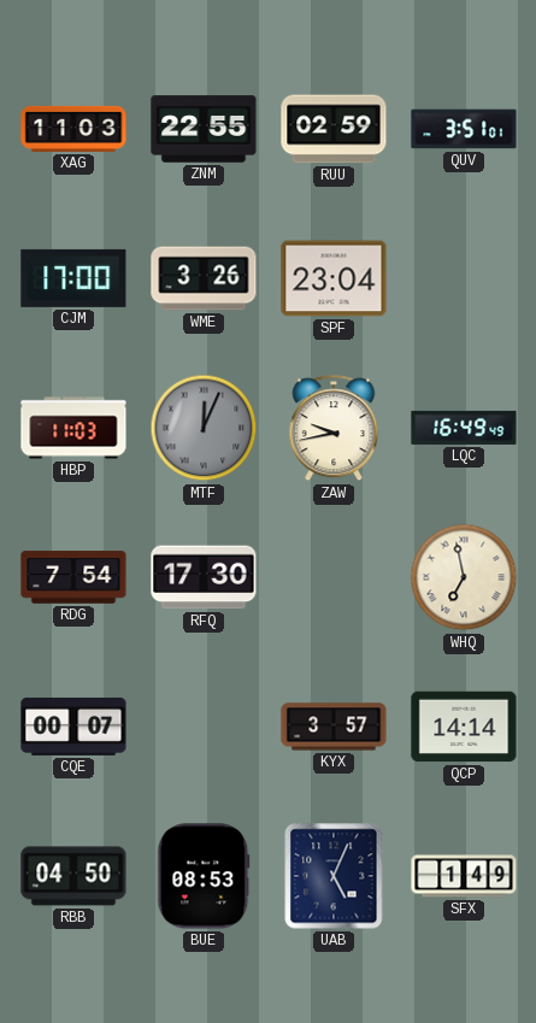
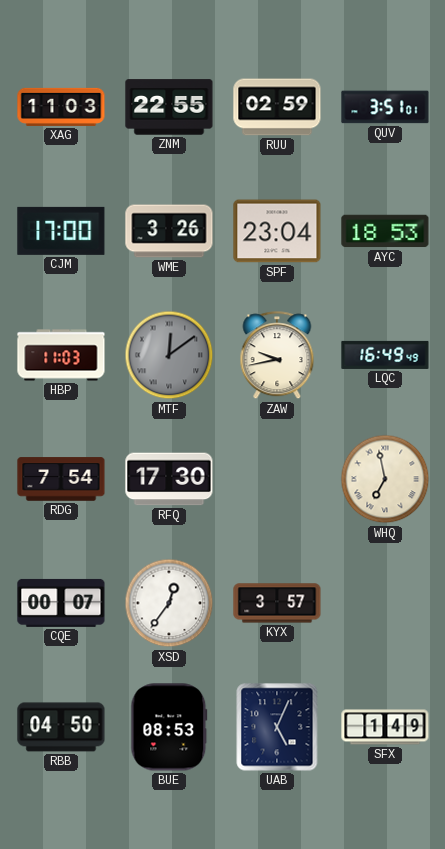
AYC: none -> 18:53 (385, 231)
MTF: 12:04 -> 12:09 (169, 355)
XSD: none -> 12:36 (169, 603)
QCP: 14:14 -> none (464, 727)
